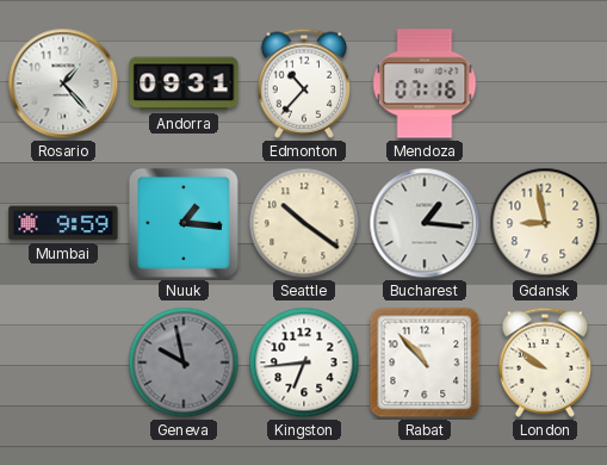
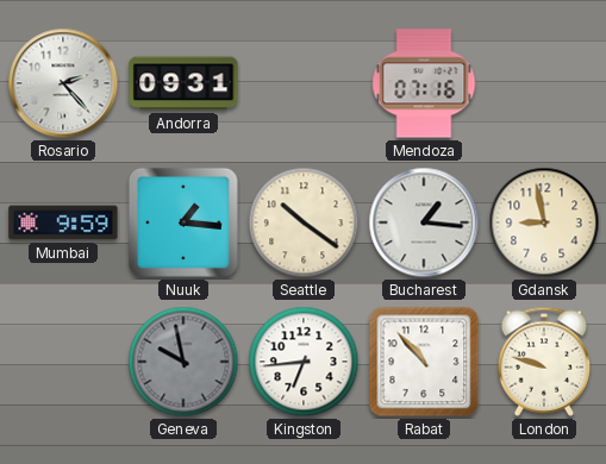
Rosario: 1:23 -> 2:23 (63, 83)
Edmonton: 10:37 -> none (303, 83)
London: 9:51 -> 9:48 (543, 362)
